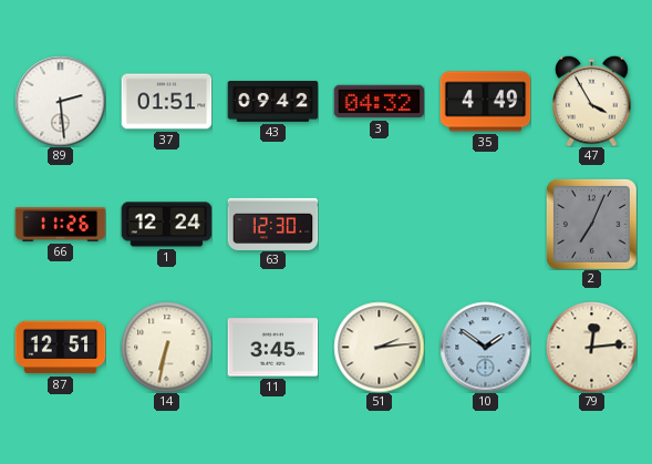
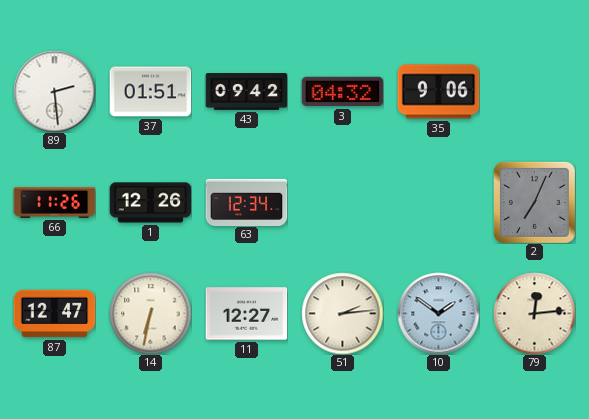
35: 4:49 -> 9:06 (438, 92)
47: 3:55 -> none (592, 101)
1: 12:24 -> 12:26 (150, 203)
63: 12:30 -> 12:34 (246, 202)
87: 12:51 -> 12:47 (54, 314)
11: 3:45 -> 12:27 (246, 314)
